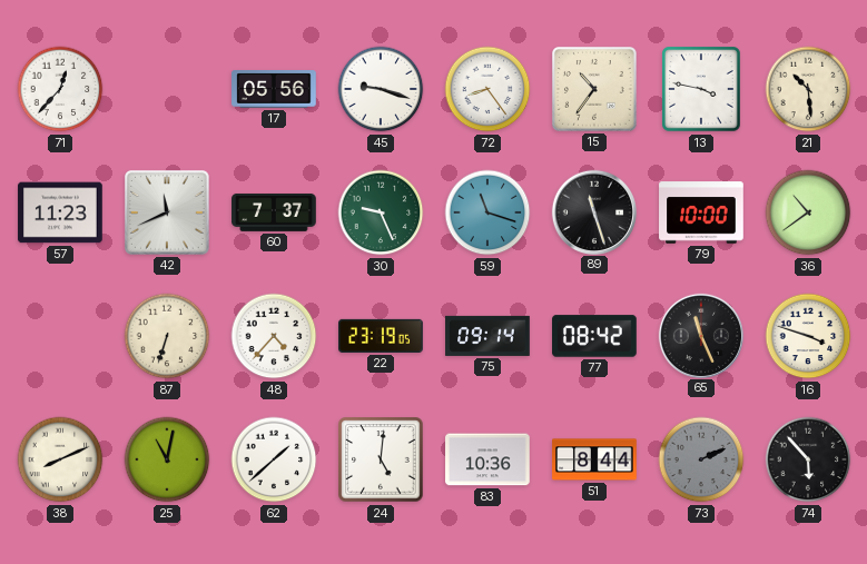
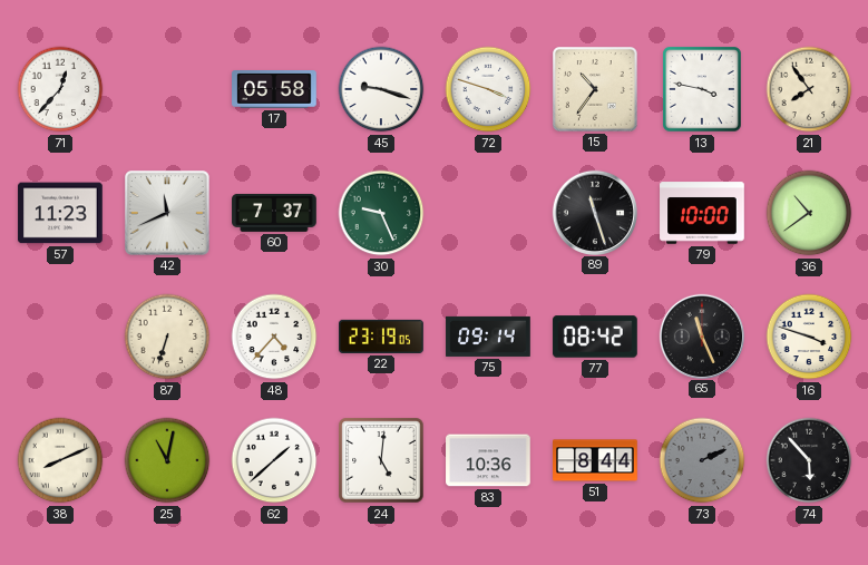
17: 05:56 -> 05:58 (274, 90)
72: 8:24 -> 3:48 (488, 89)
21: 10:29 -> 7:54 (809, 89)
59: 11:18 -> none (487, 212)
